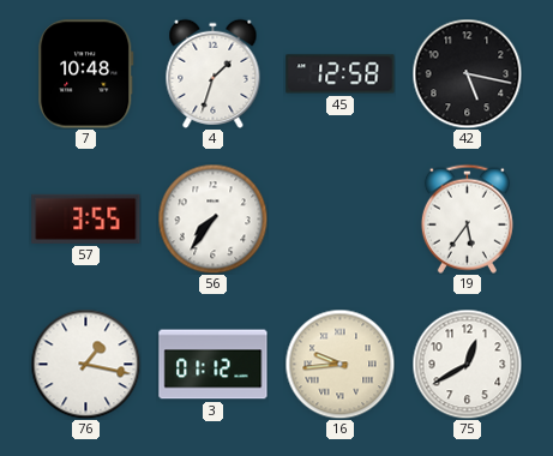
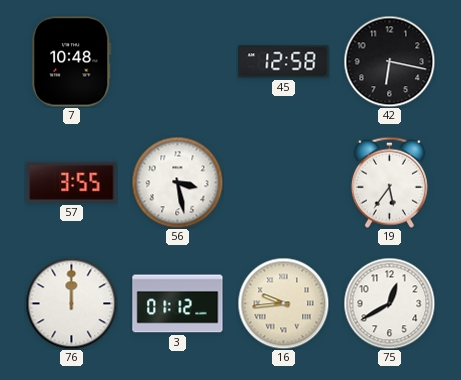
4: 1:33 -> none (214, 73)
42: 5:17 -> 6:17 (389, 61)
56: 7:36 -> 3:28 (177, 182)
76: 1:17 -> 12:00 (71, 303)
